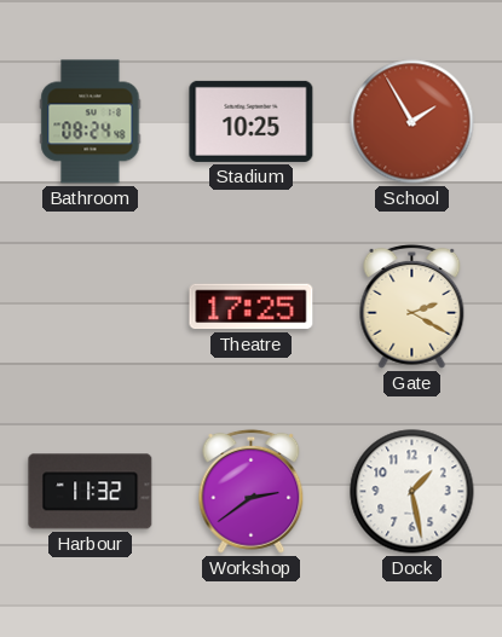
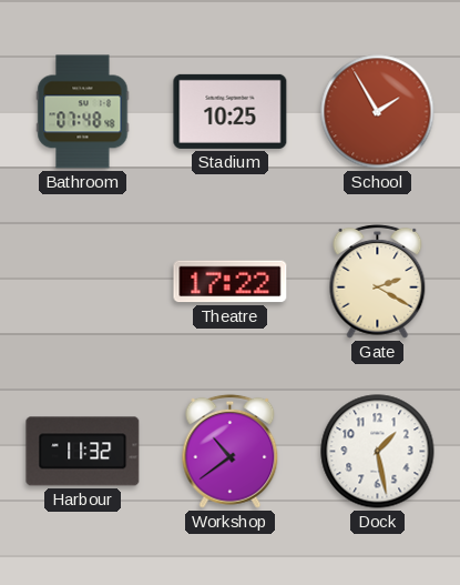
Bathroom: 08:24 -> 07:48 (83, 112)
Theatre: 17:25 -> 17:22 (231, 282)
Workshop: 2:39 -> 10:39 (231, 451)
